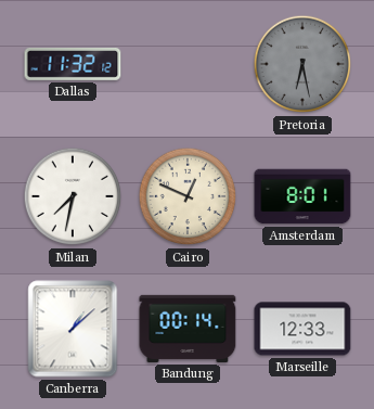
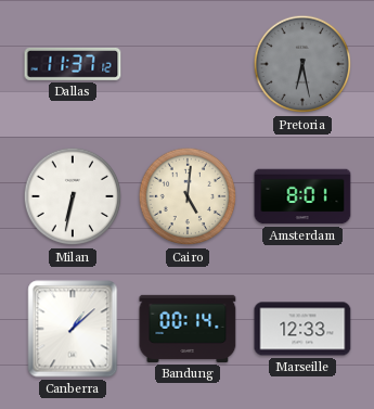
Dallas: 11:32 -> 11:37 (73, 64)
Milan: 7:32 -> 6:32 (73, 196)
Cairo: 12:49 -> 5:01 (188, 196)
